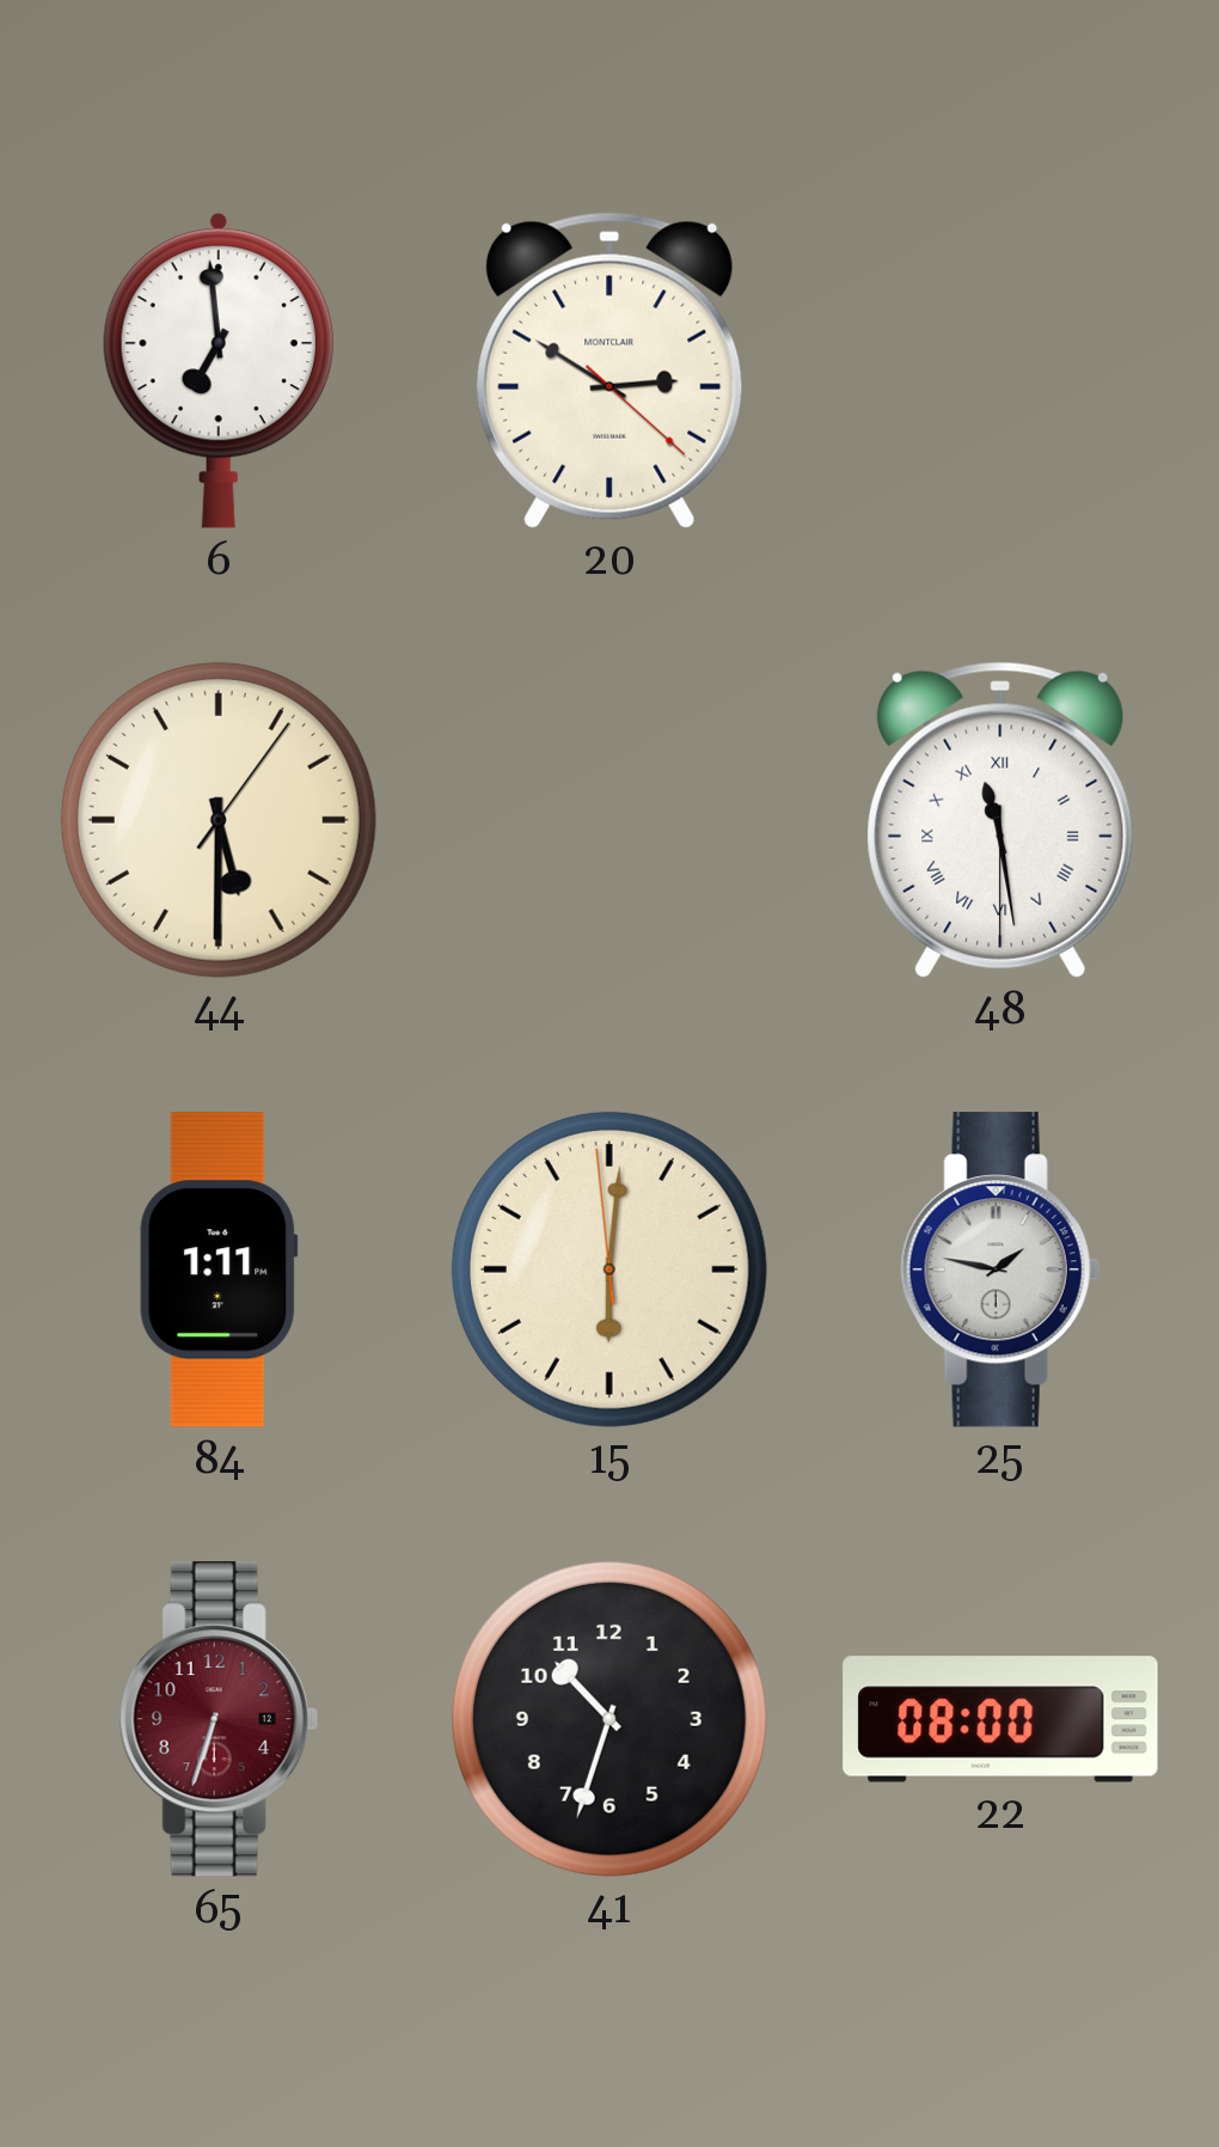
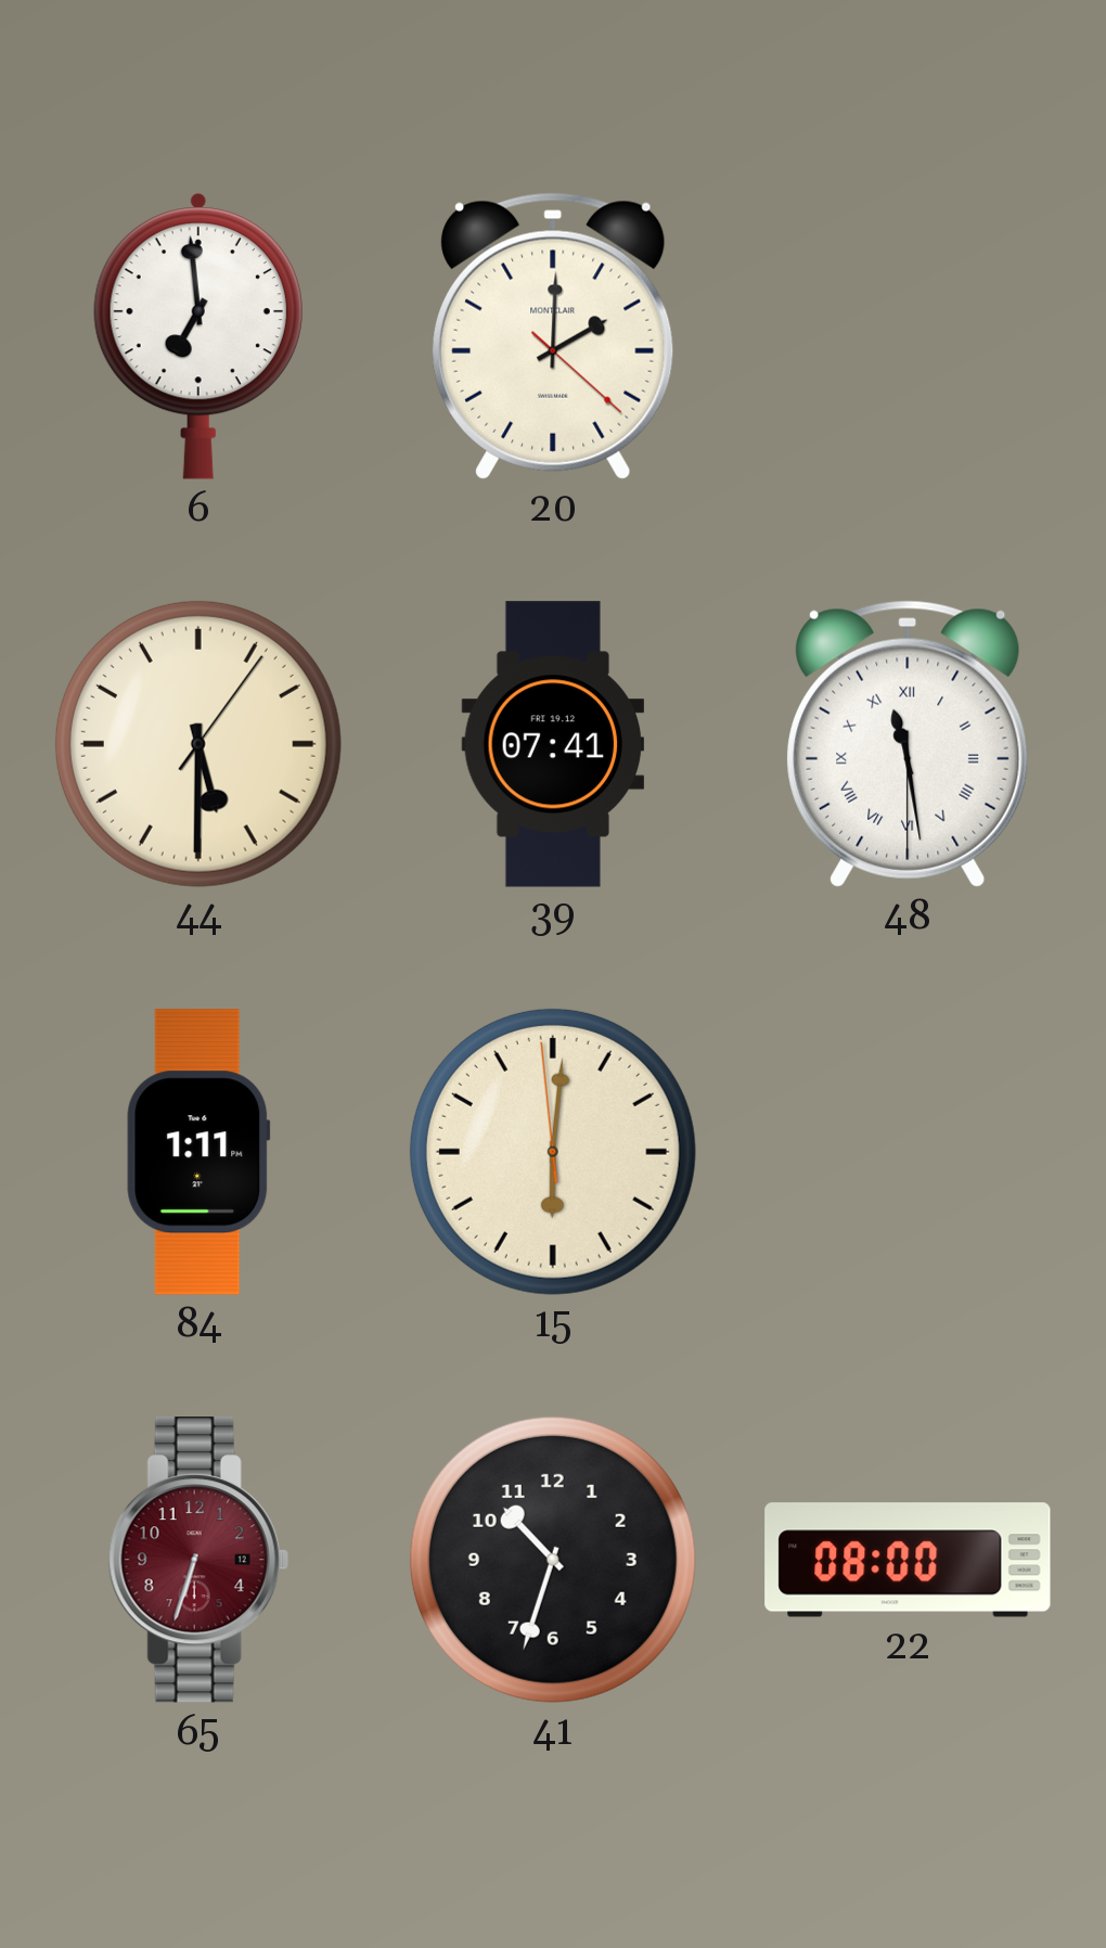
20: 2:50 -> 2:00 (553, 336)
39: none -> 07:41 (553, 744)
25: 1:47 -> none (1000, 1270)
